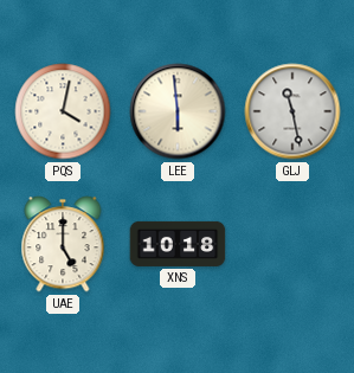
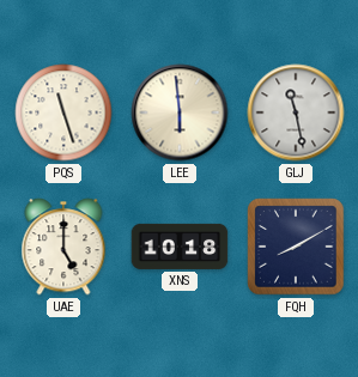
PQS: 4:02 -> 11:27 (63, 113)
FQH: none -> 8:10 (296, 247)
